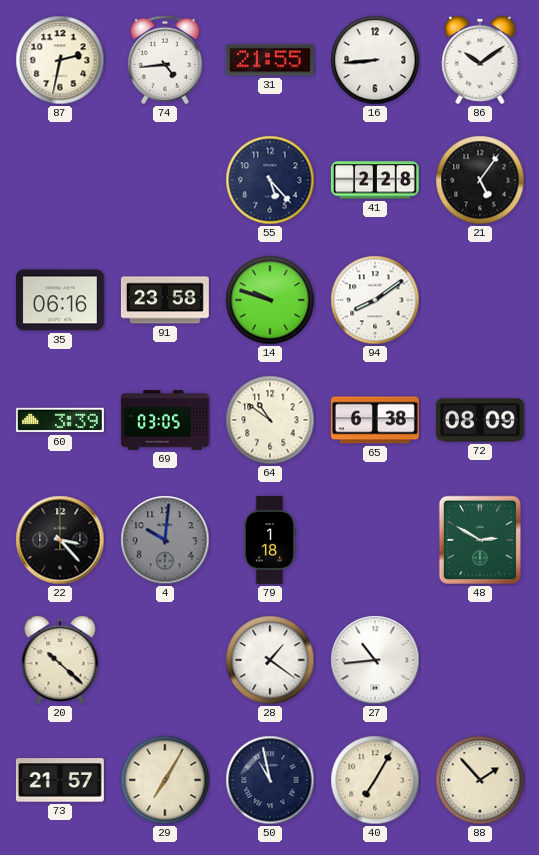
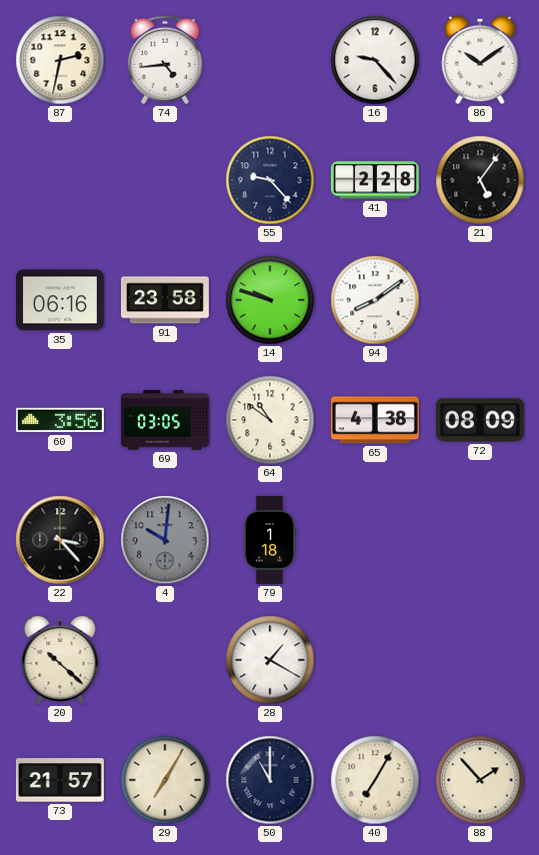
31: 21:55 -> none (270, 60)
16: 8:44 -> 9:23 (375, 60)
55: 5:23 -> 9:23 (270, 180)
60: 3:39 -> 3:56 (60, 420)
65: 6:38 -> 4:38 (375, 420)
48: 2:50 -> none (479, 540)
28: 1:21 -> 1:20 (270, 660)
27: 10:44 -> none (375, 660)
50: 10:58 -> 11:00 (270, 780)
